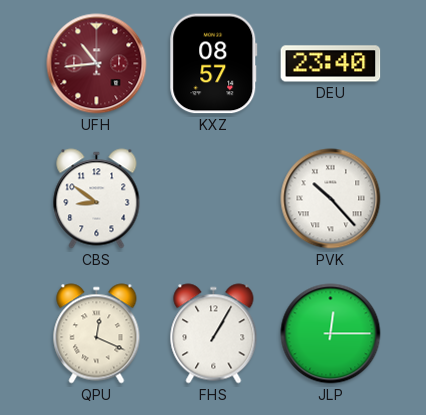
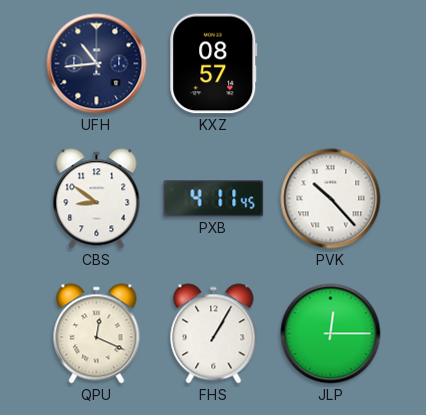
UFH dial: burgundy -> navy (97, 64)
DEU: 23:40 -> none (331, 64)
PXB: none -> 4:11 (214, 199)
